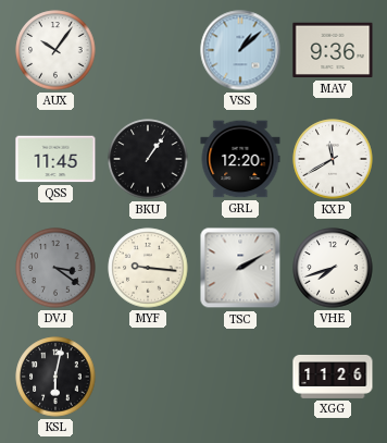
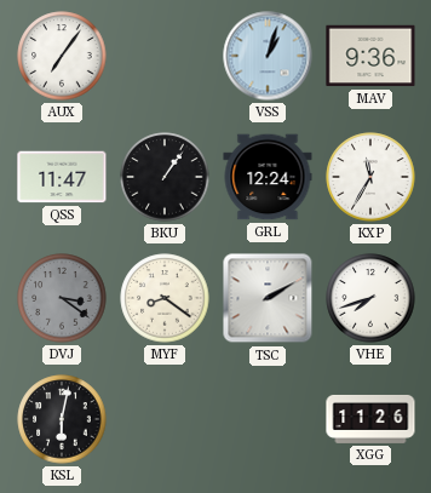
AUX: 10:06 -> 7:06 (62, 56)
VSS: 1:08 -> 1:03 (268, 56)
QSS: 11:45 -> 11:47 (62, 177)
GRL: 12:20 -> 12:24 (268, 177)
KXP: 11:40 -> 11:35 (370, 177)
MYF: 9:16 -> 8:21 (165, 298)
